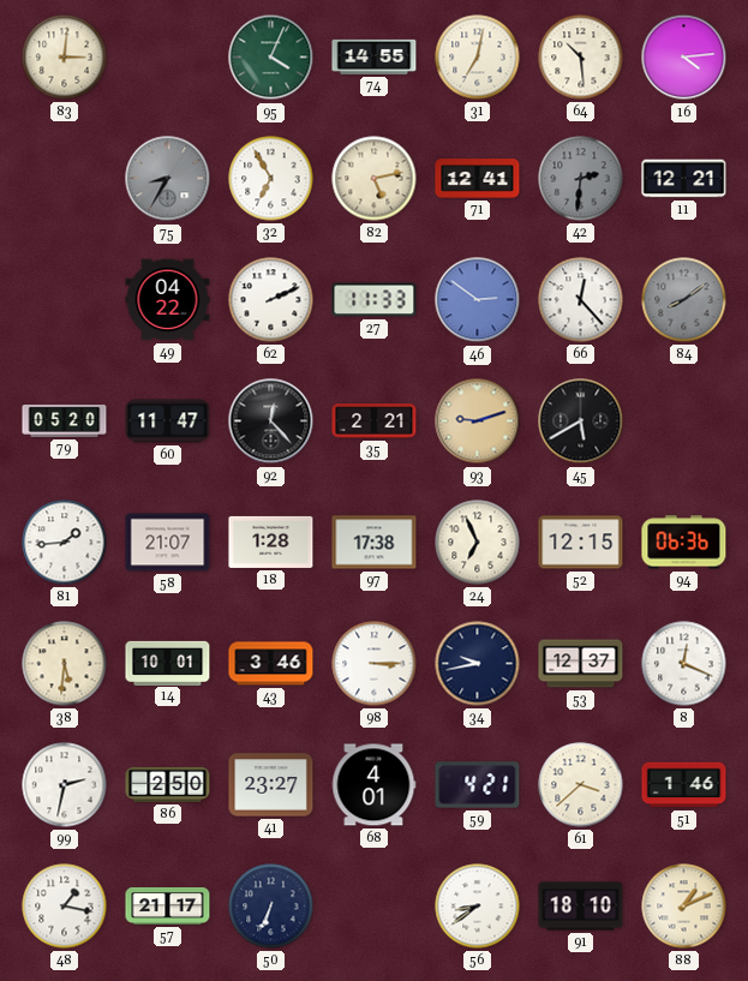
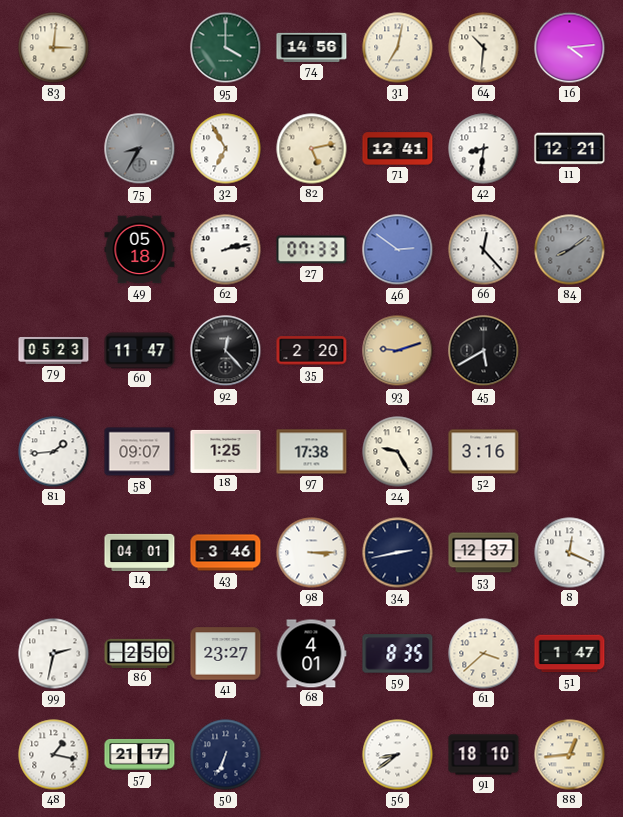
95: 4:04 -> 4:00 (226, 48)
74: 14:55 -> 14:56 (312, 47)
64: 10:29 -> 10:31 (484, 48)
42: 2:31 -> 8:31 (484, 149)
42 dial: grey -> white (484, 149)
49: 04:22 -> 05:18 (140, 250)
62: 2:11 -> 2:13 (226, 250)
27: 11:33 -> 07:33 (312, 250)
79: 05:20 -> 05:23 (54, 350)
35: 2:21 -> 2:20 (312, 351)
58: 21:07 -> 09:07 (140, 452)
18: 1:28 -> 1:25 (226, 451)
24: 6:56 -> 9:25 (398, 452)
52: 12:15 -> 3:16 (484, 452)
94: 06:36 -> none (684, 543)
38: 5:31 -> none (65, 664)
14: 10:01 -> 04:01 (140, 552)
34: 9:43 -> 2:43 (398, 553)
59: 4:21 -> 8:35 (398, 654)
51: 1:46 -> 1:47 (570, 654)
88: 1:11 -> 12:44 (570, 755)
